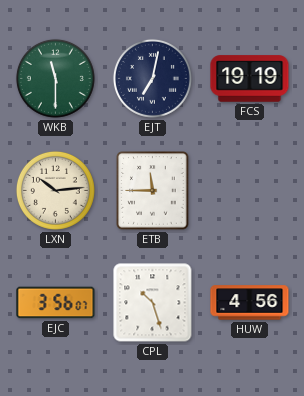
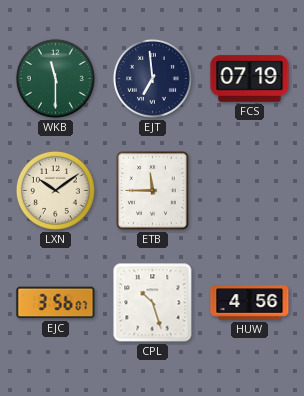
EJT: 7:02 -> 6:59 (152, 78)
FCS: 19:19 -> 07:19 (250, 79)
LXN: 10:14 -> 10:09 (55, 190)
